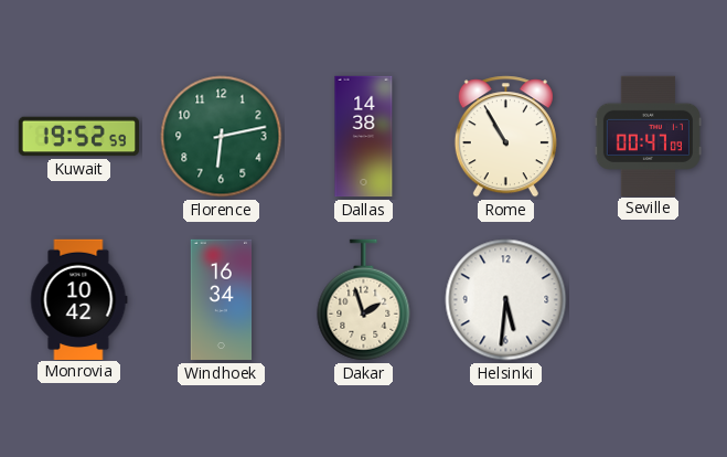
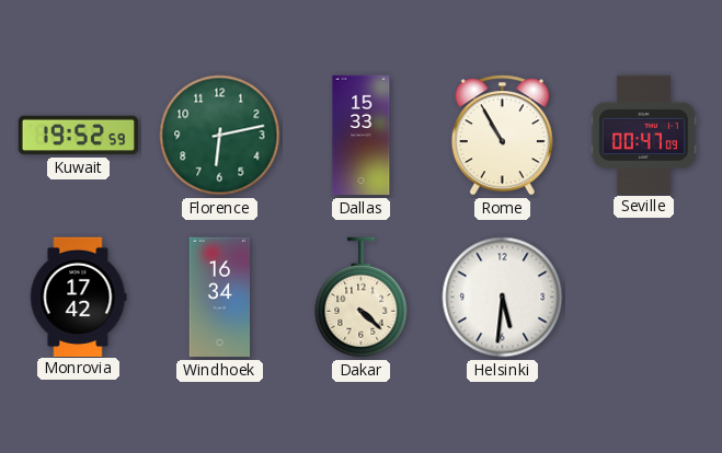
Dallas: 14:38 -> 15:33 (362, 136)
Monrovia: 10:42 -> 17:42 (78, 297)
Dakar: 1:57 -> 4:22 (362, 298)
